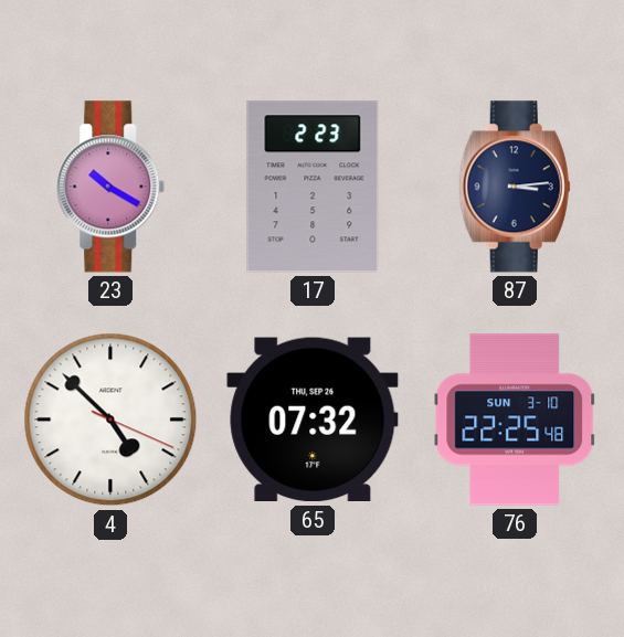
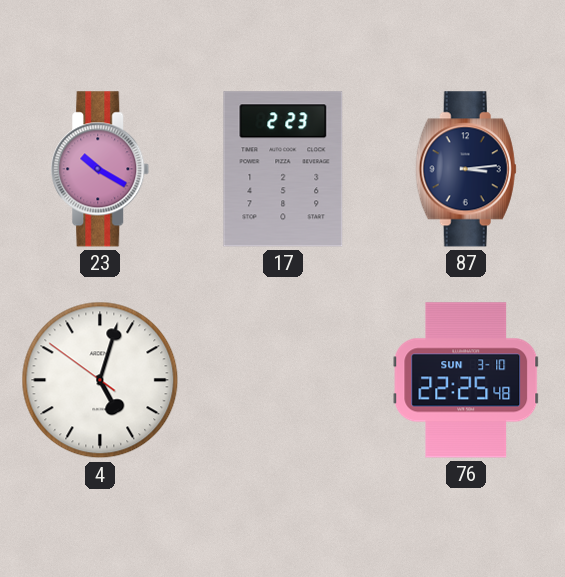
4: 4:52 -> 5:02 (100, 380)
65: 07:32 -> none (313, 420)
